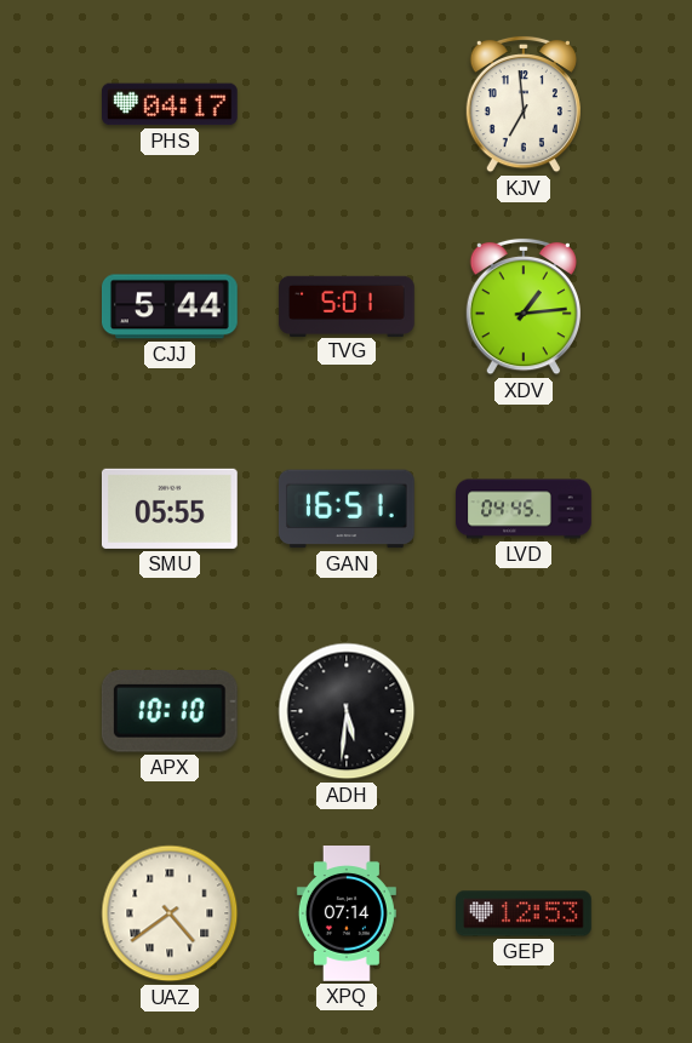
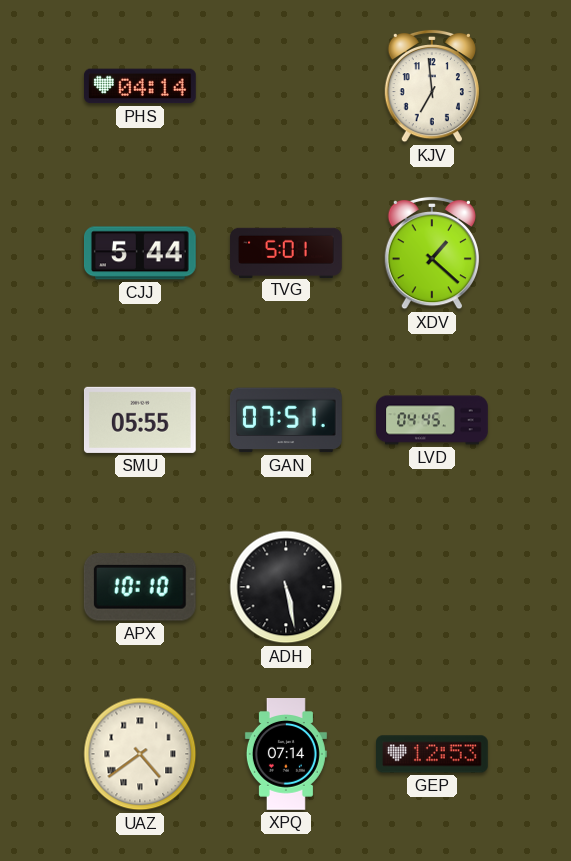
PHS: 04:17 -> 04:14 (141, 86)
XDV: 1:14 -> 1:22 (432, 253)
GAN: 16:51 -> 07:51 (286, 420)
ADH: 5:31 -> 5:28 (286, 587)
